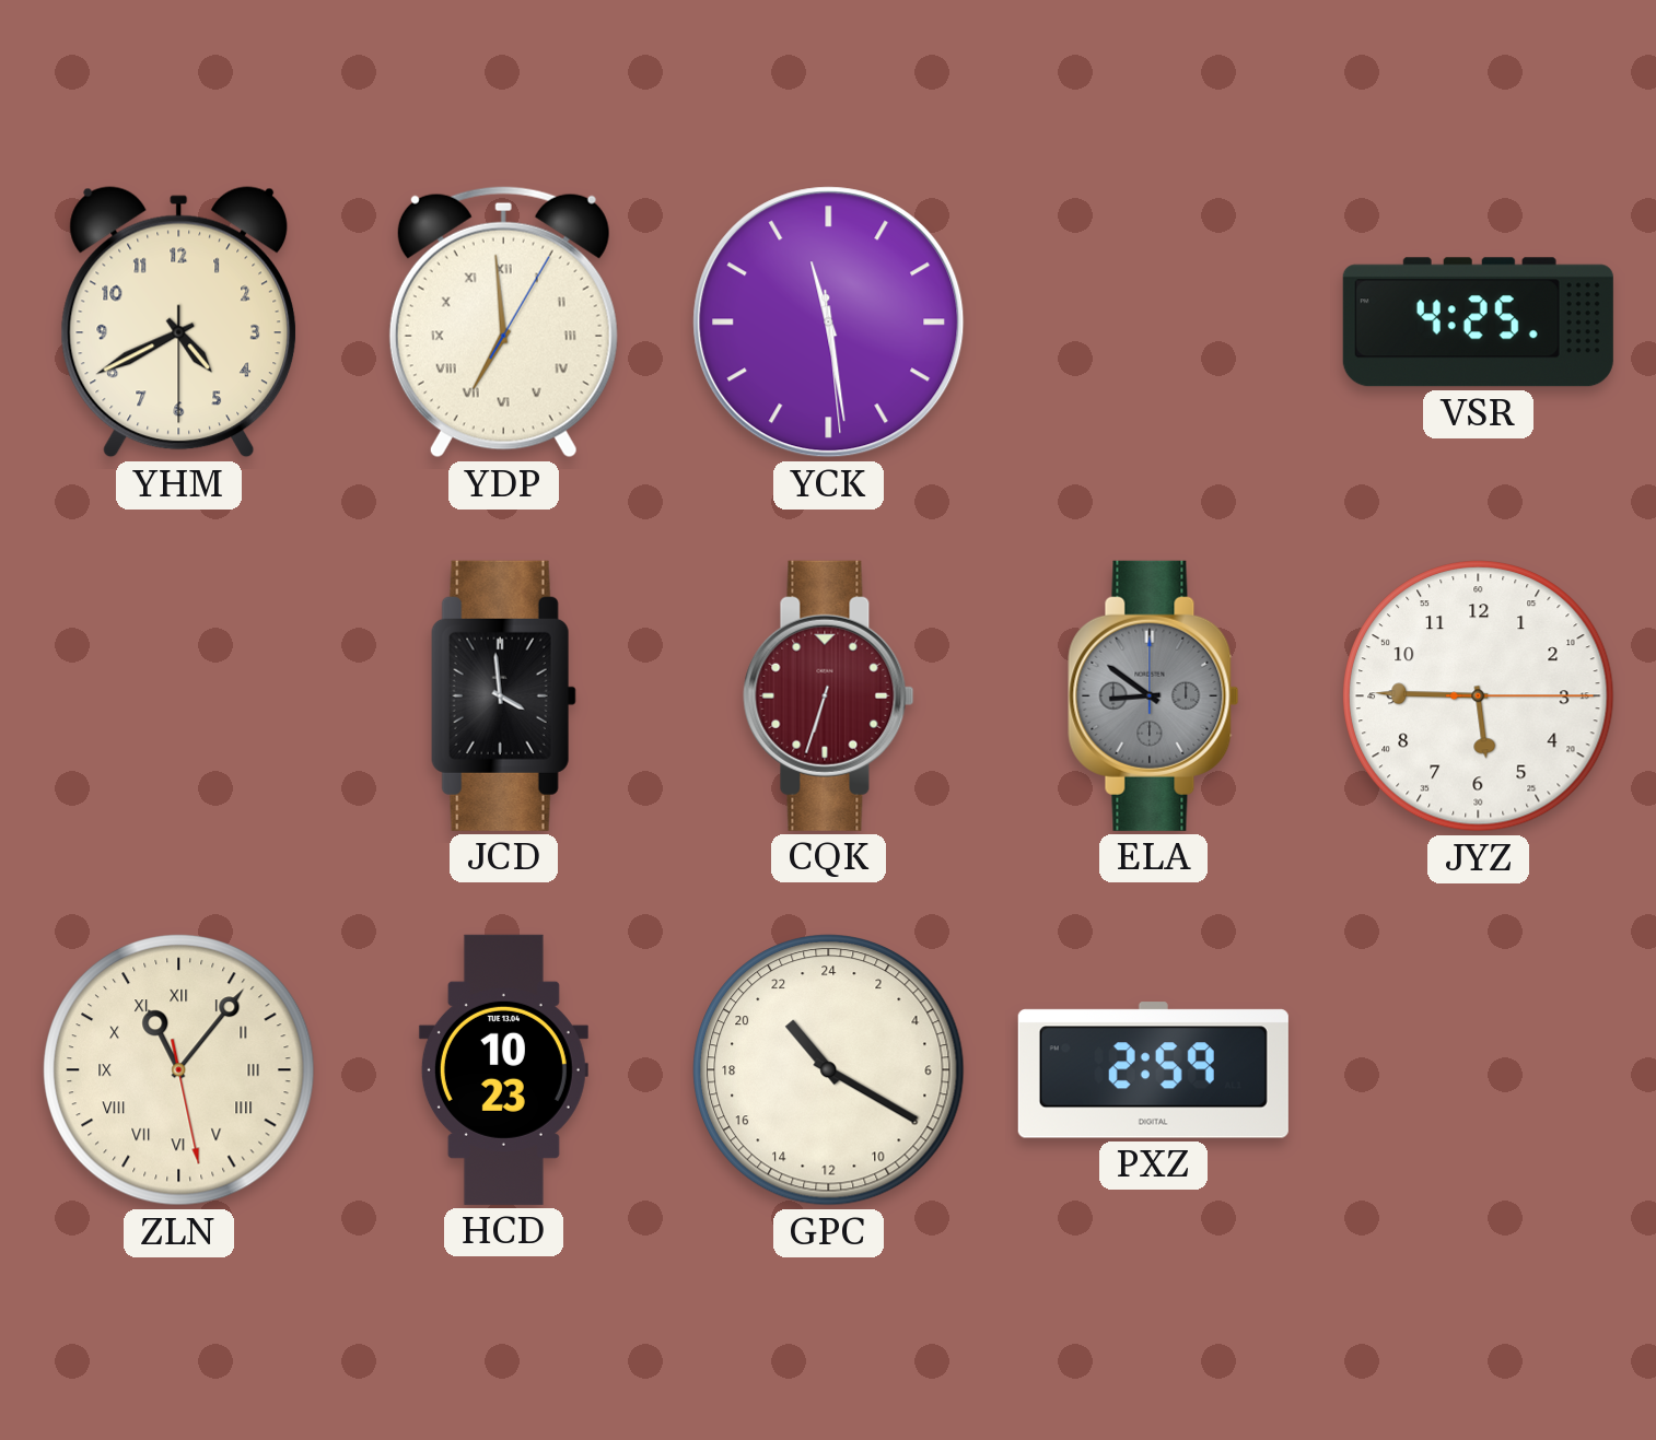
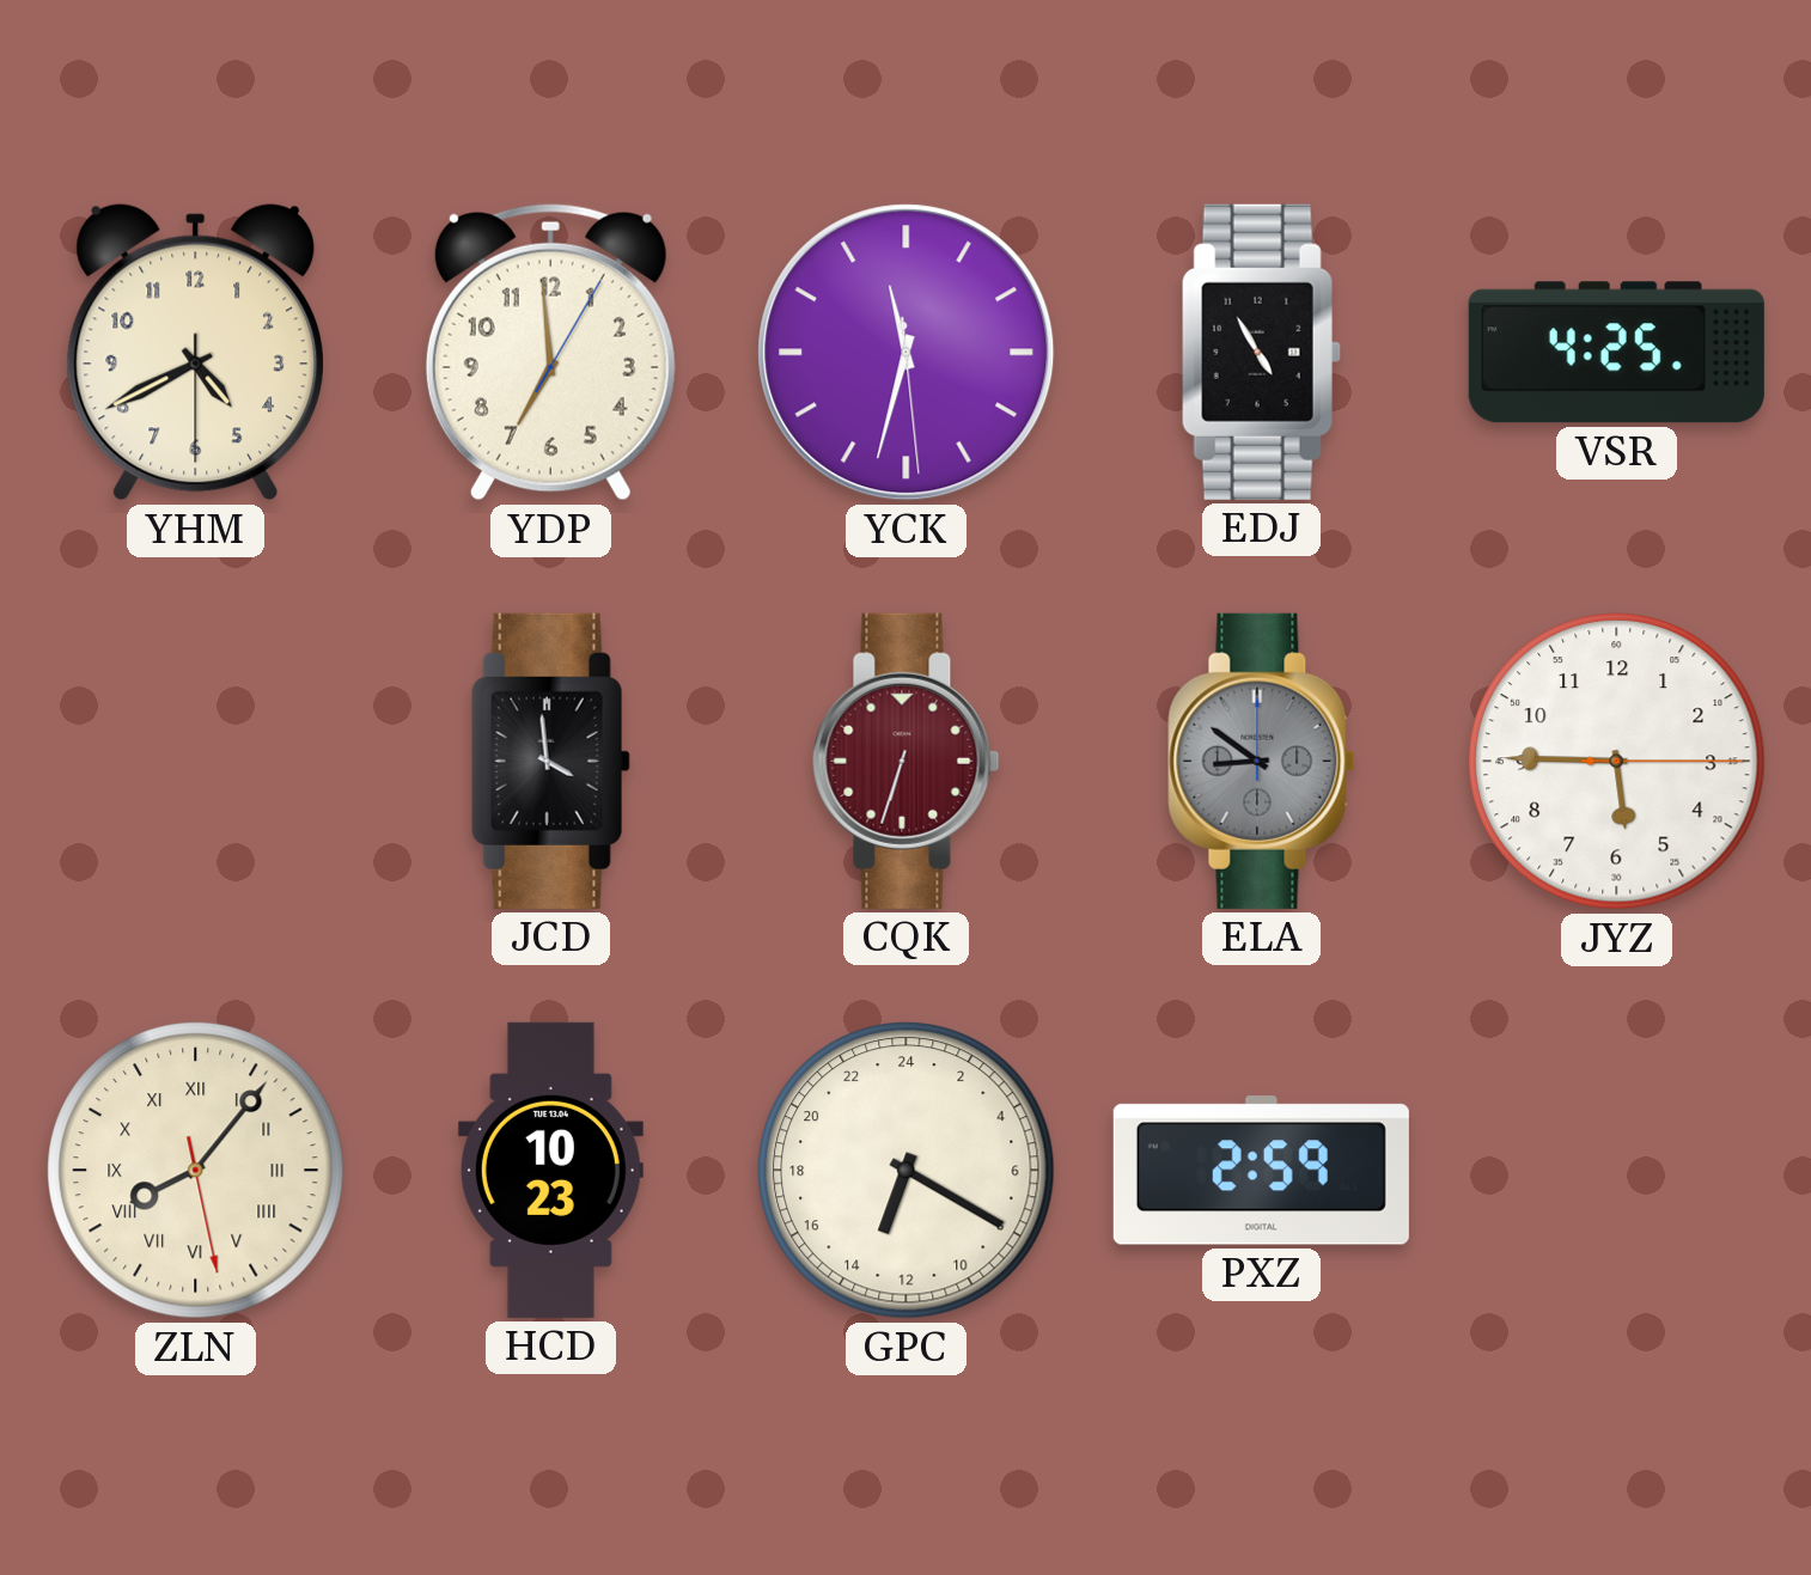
YDP numerals: Roman -> Arabic (550, 352)
YCK: 11:28 -> 11:32 (907, 353)
EDJ: none -> 4:55 (1261, 352)
ZLN: 11:06 -> 8:06 (196, 1171)
GPC: 21:20 -> 13:20 (907, 1171)
